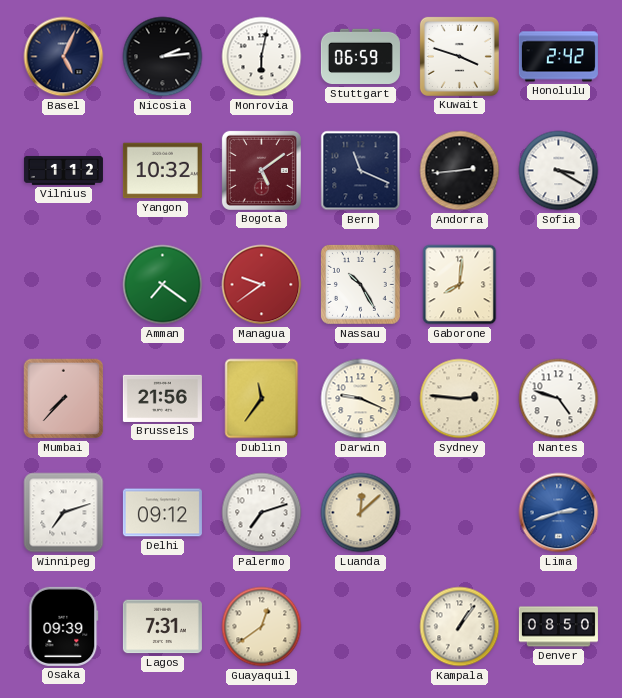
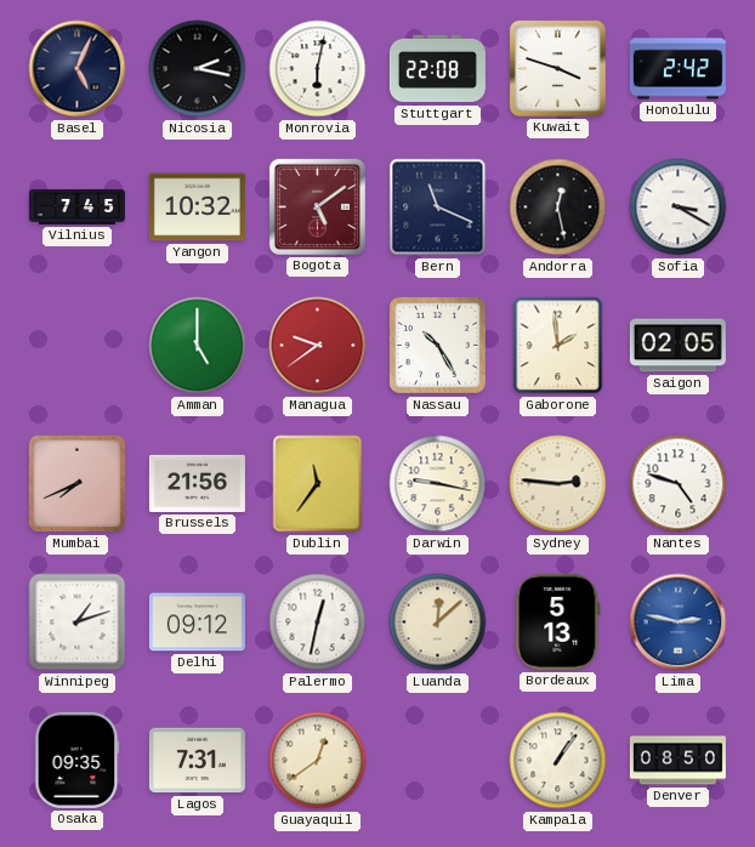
Nicosia: 2:14 -> 2:17 (198, 69)
Stuttgart: 06:59 -> 22:08 (437, 69)
Vilnius: 1:12 -> 7:45 (76, 206)
Andorra: 2:44 -> 12:28 (558, 208)
Amman: 7:21 -> 5:00 (198, 346)
Gaborone: 8:01 -> 1:59 (558, 346)
Saigon: none -> 02:05 (677, 346)
Mumbai: 7:37 -> 7:41 (78, 484)
Darwin: 9:19 -> 9:17 (438, 484)
Winnipeg: 7:12 -> 1:12 (78, 623)
Palermo: 7:12 -> 12:32 (318, 623)
Bordeaux: none -> 5:13 (558, 621)
Lima: 2:42 -> 2:47 (679, 623)
Osaka: 09:39 -> 09:35 (78, 760)
